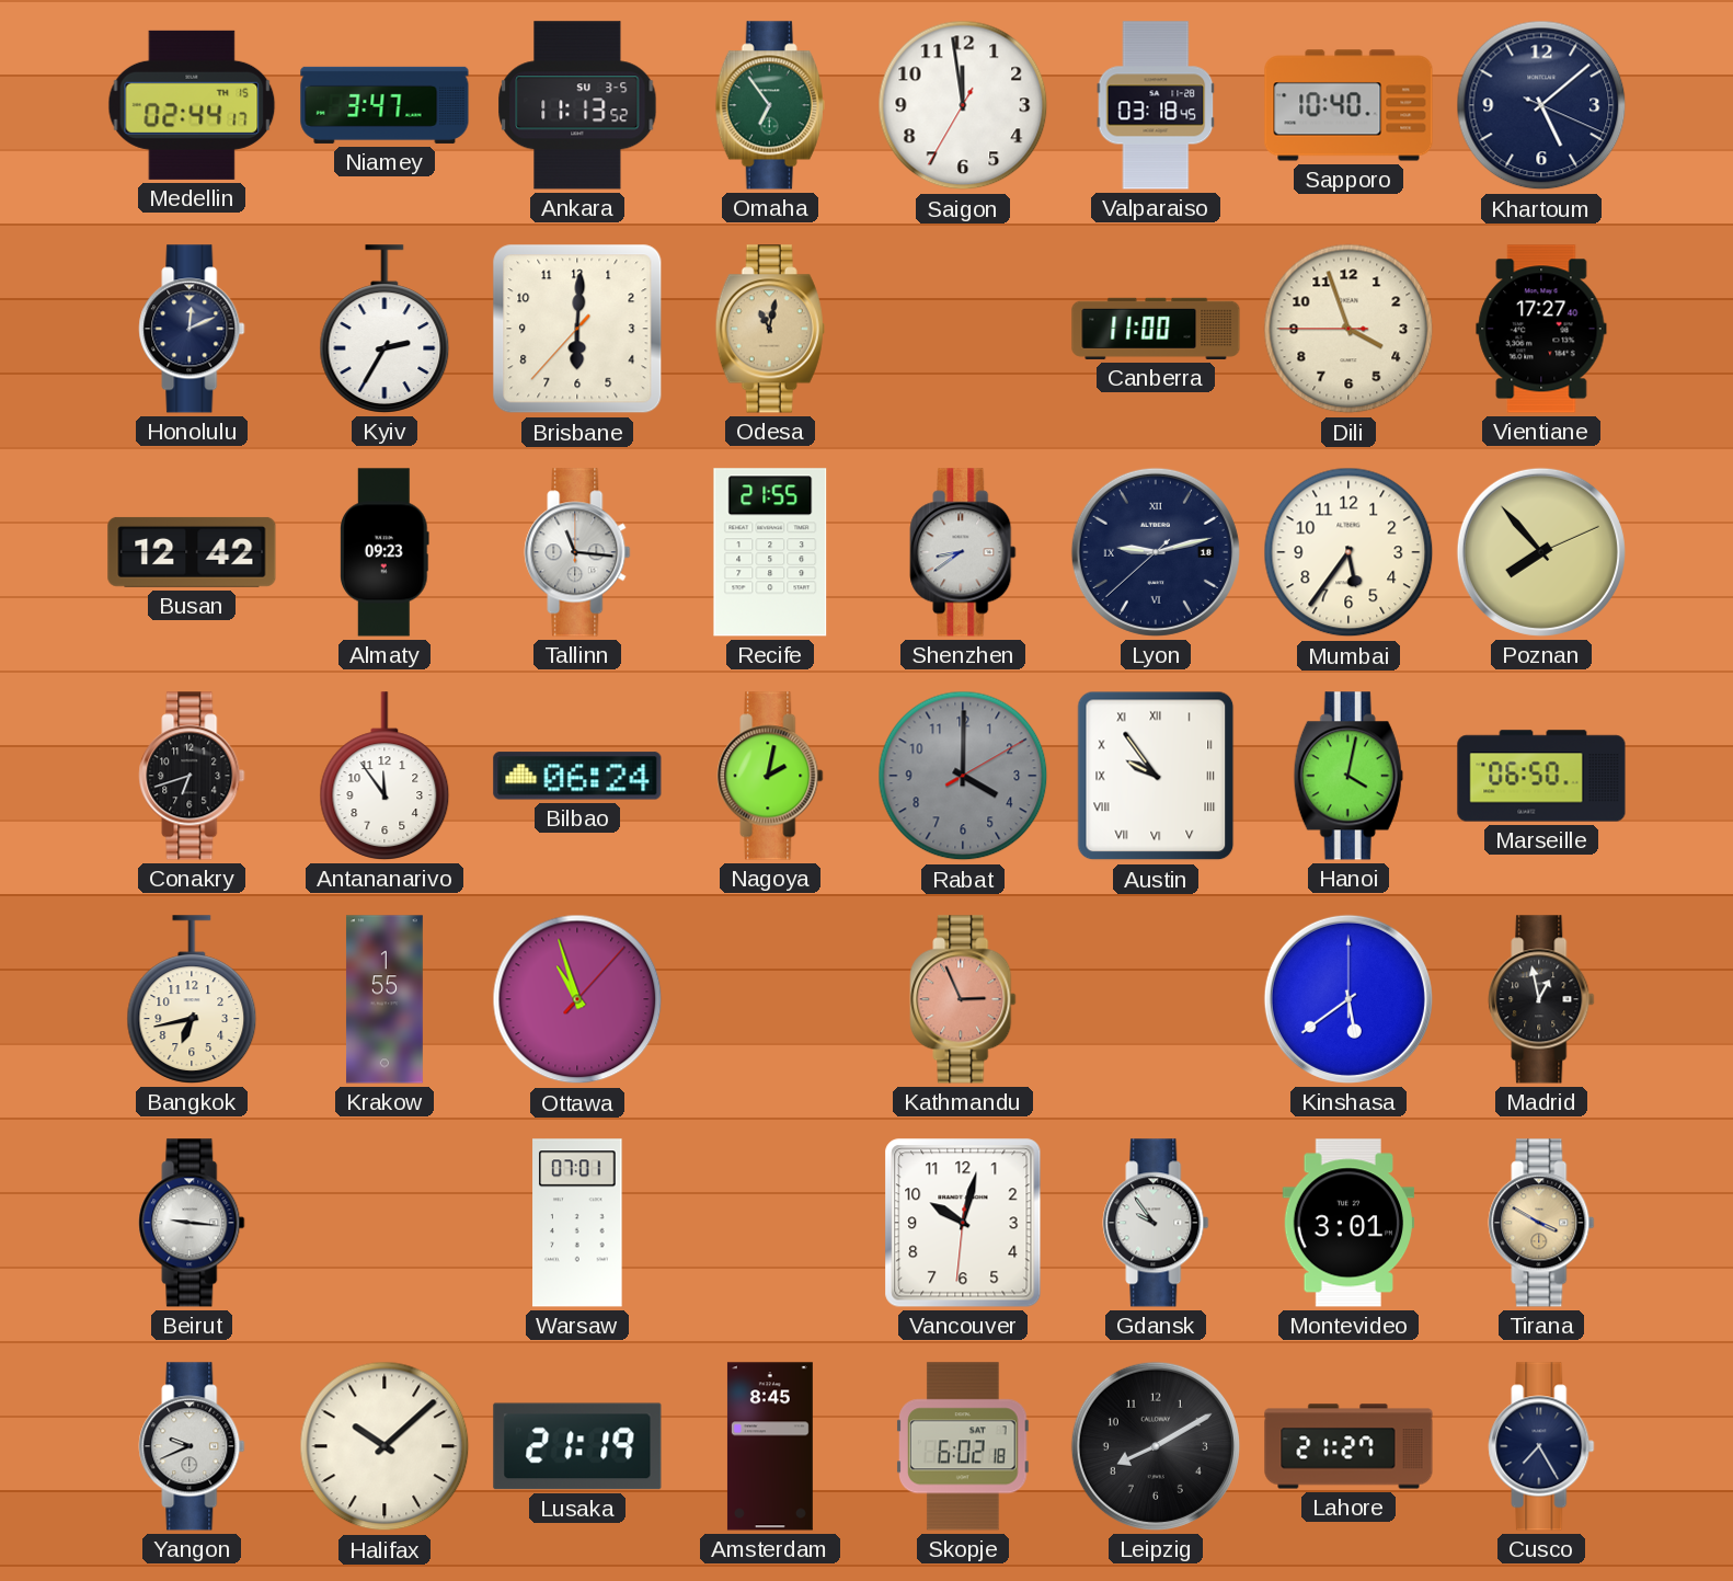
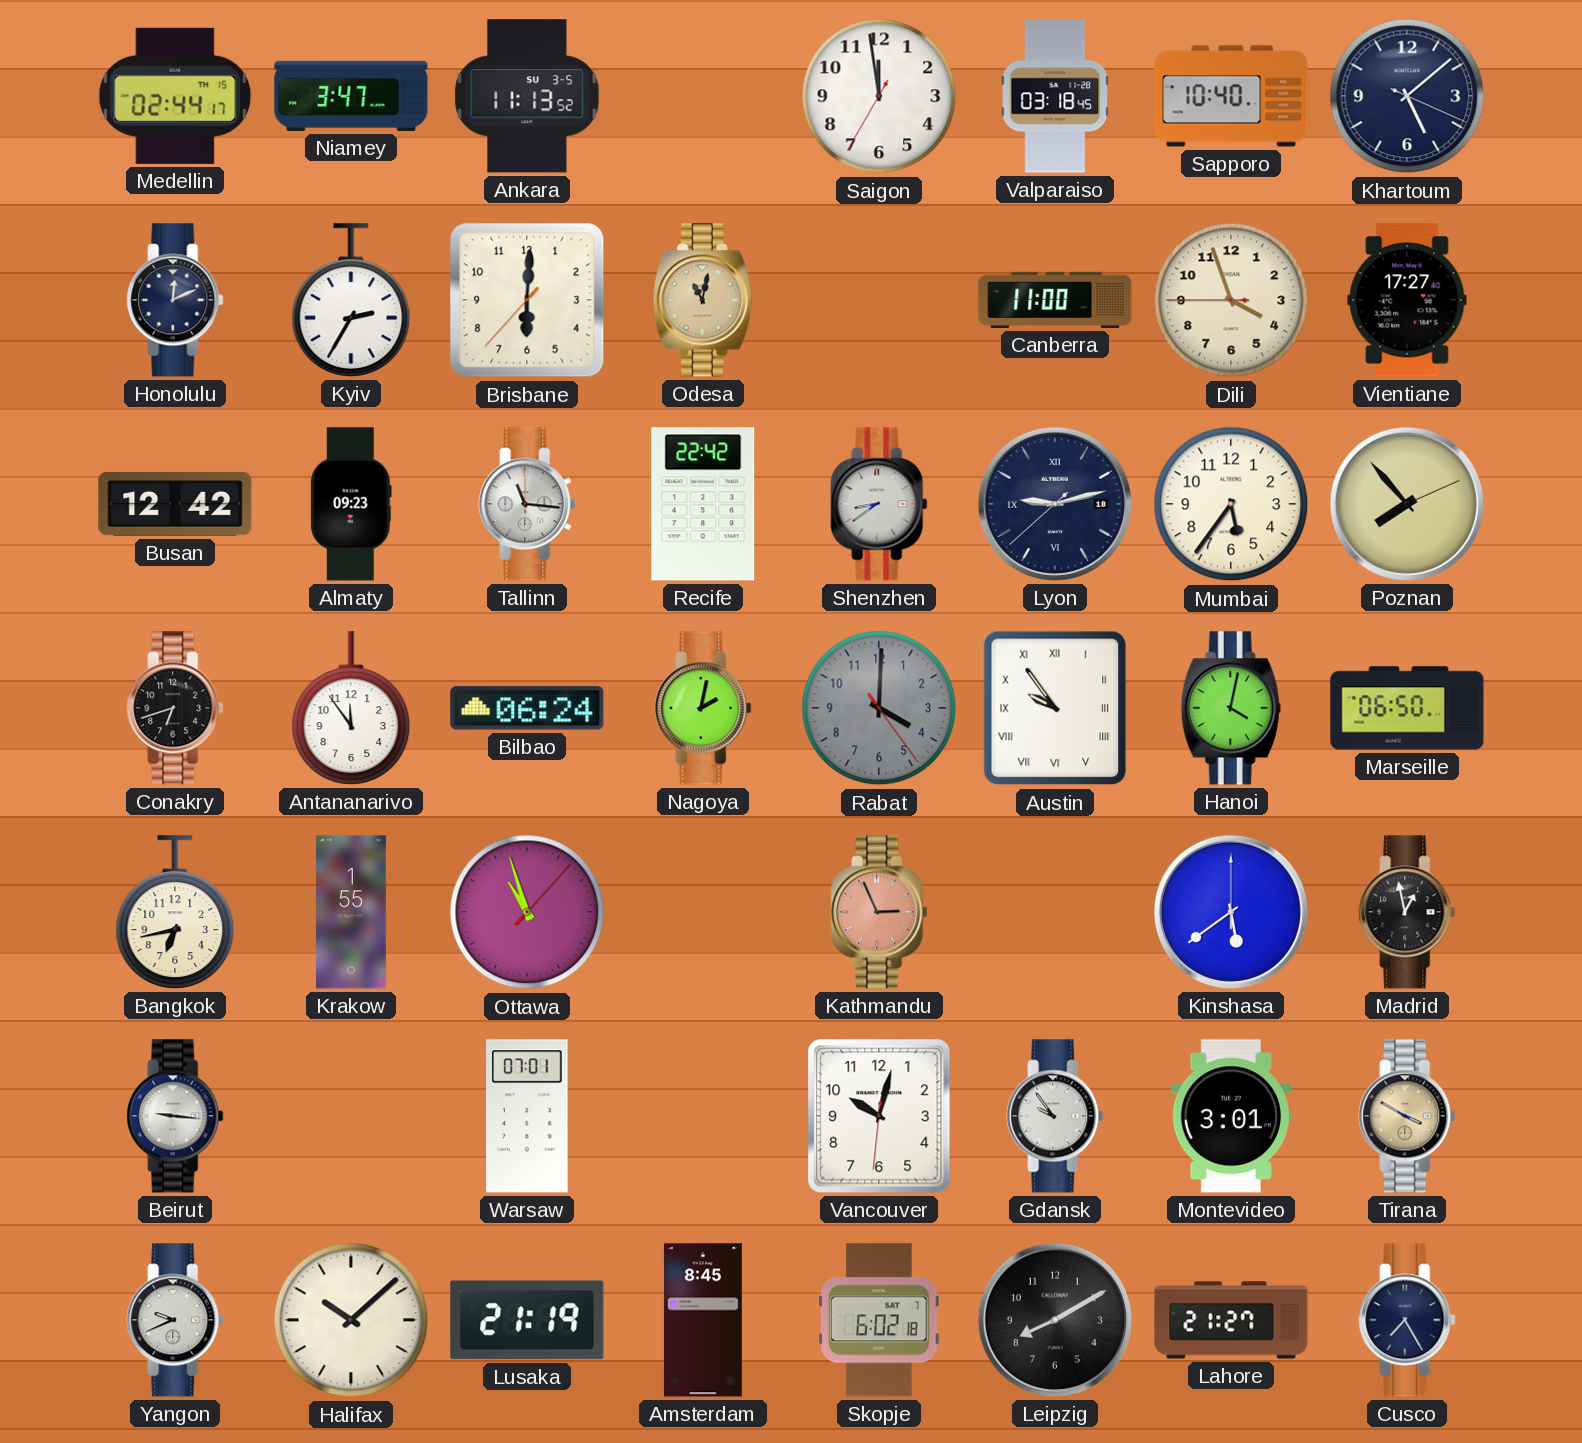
Omaha: 6:54 -> none (770, 105)
Recife: 21:55 -> 22:42 (703, 504)
Rabat: 4:00:10 -> 4:00:24 (879, 708)
